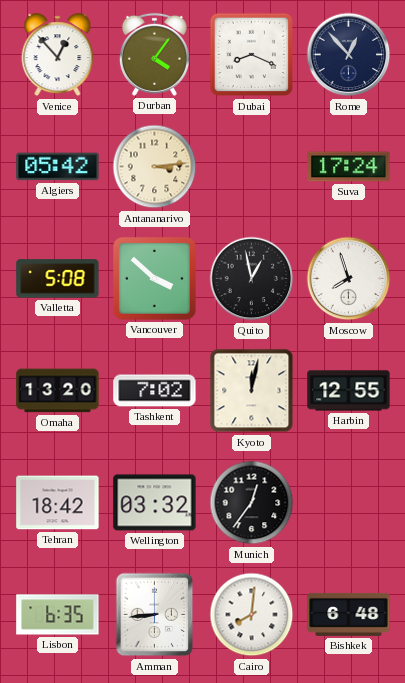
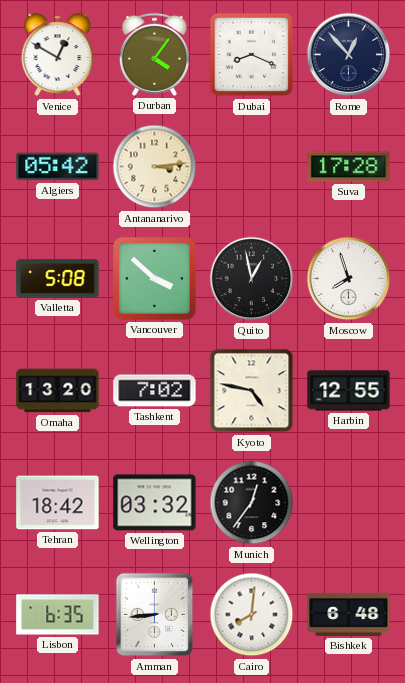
Venice: 12:53 -> 12:50 (58, 55)
Suva: 17:24 -> 17:28 (349, 167)
Kyoto: 12:02 -> 4:47 (252, 391)
